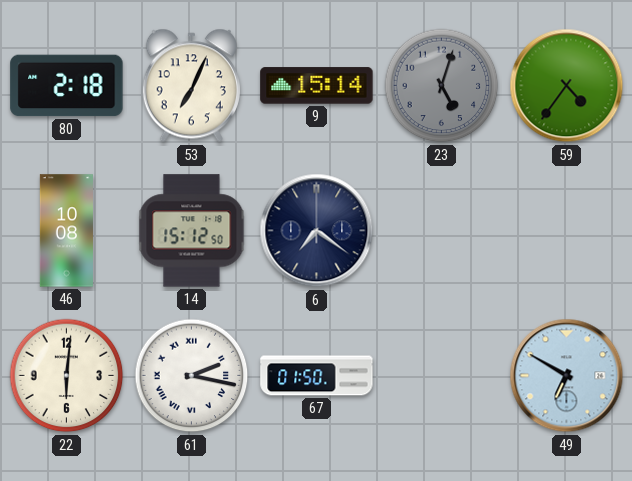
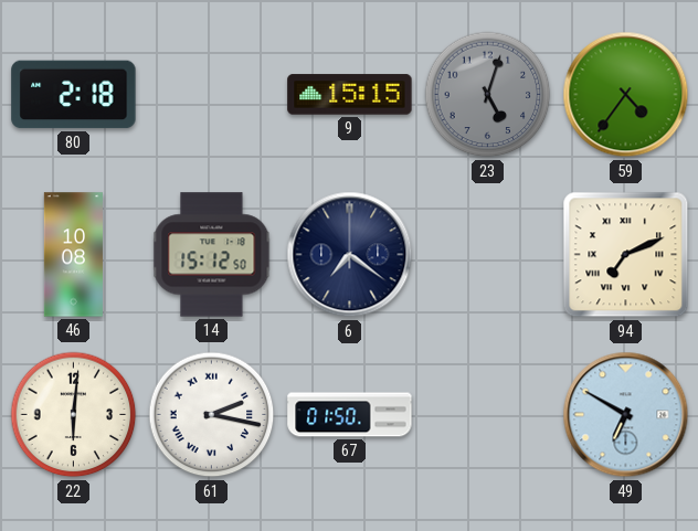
53: 7:04 -> none (191, 86)
9: 15:14 -> 15:15 (350, 95)
94: none -> 7:11 (626, 255)
